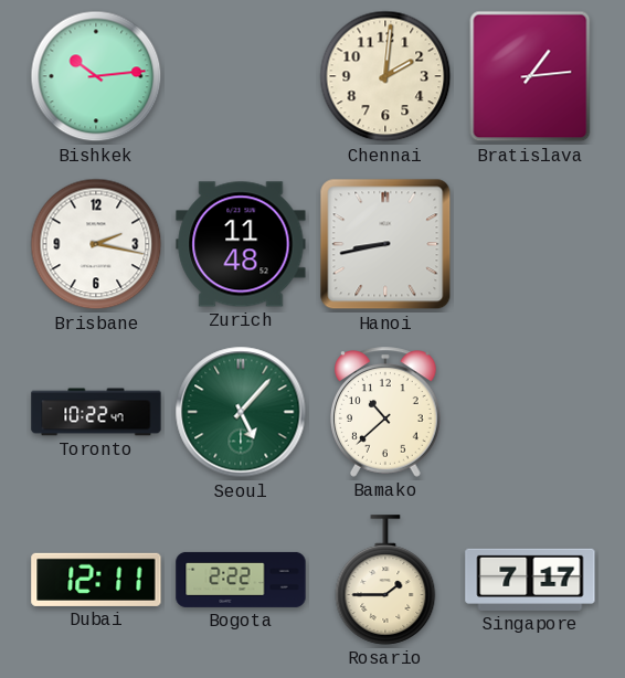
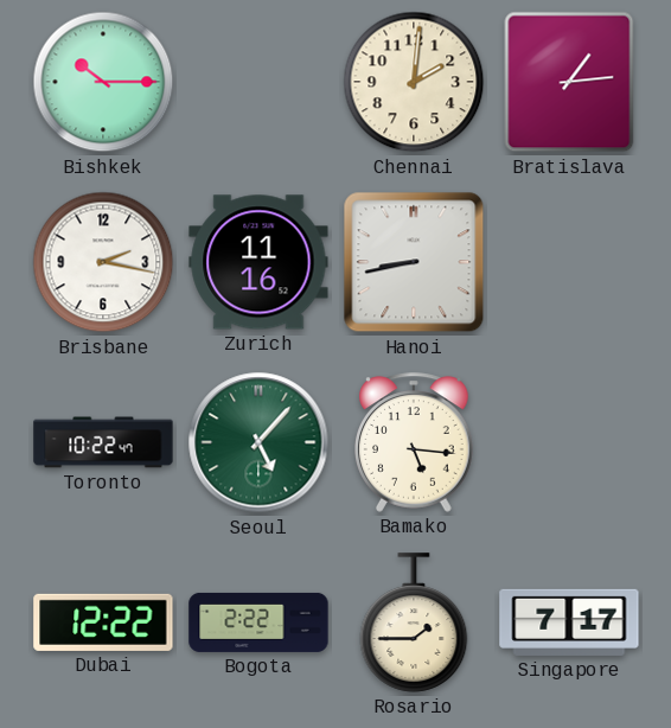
Bishkek: 10:14 -> 10:15 (103, 82)
Zurich: 11:48 -> 11:16 (258, 262)
Bamako: 10:38 -> 5:16 (415, 442)
Dubai: 12:11 -> 12:22 (103, 622)
